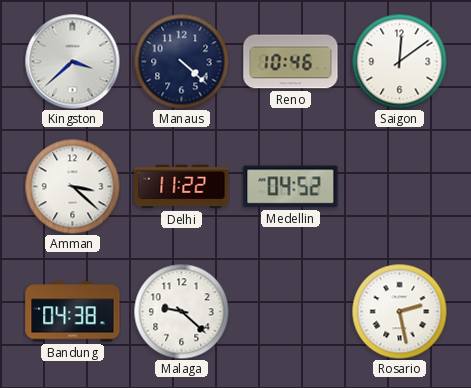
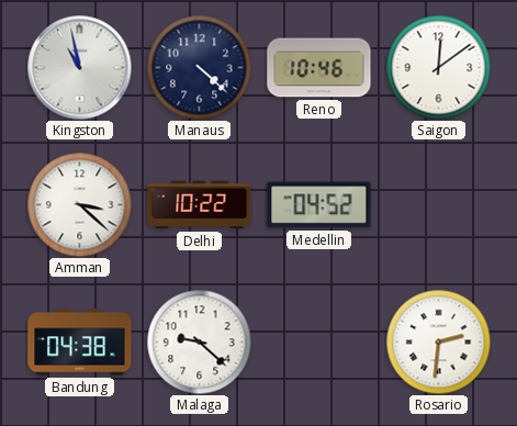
Kingston: 3:38 -> 10:58 (79, 67)
Delhi: 11:22 -> 10:22 (200, 205)
Rosario: 2:28 -> 2:31 (438, 341)
